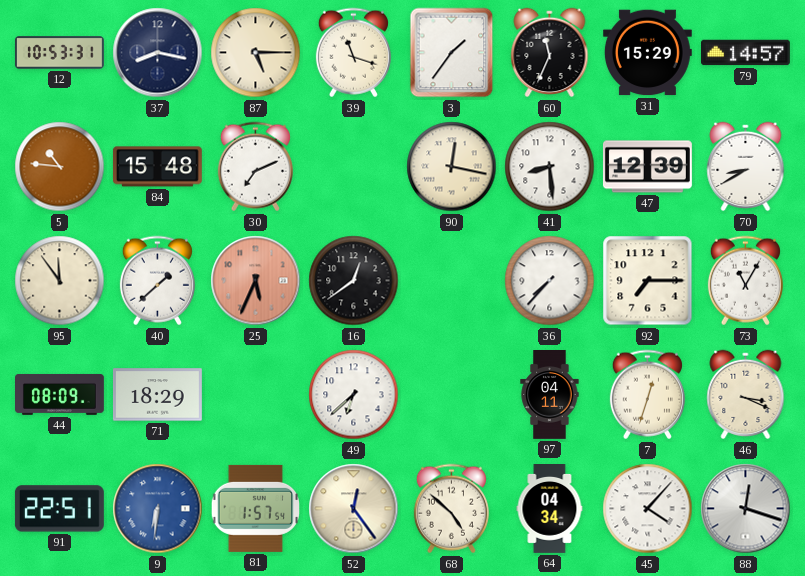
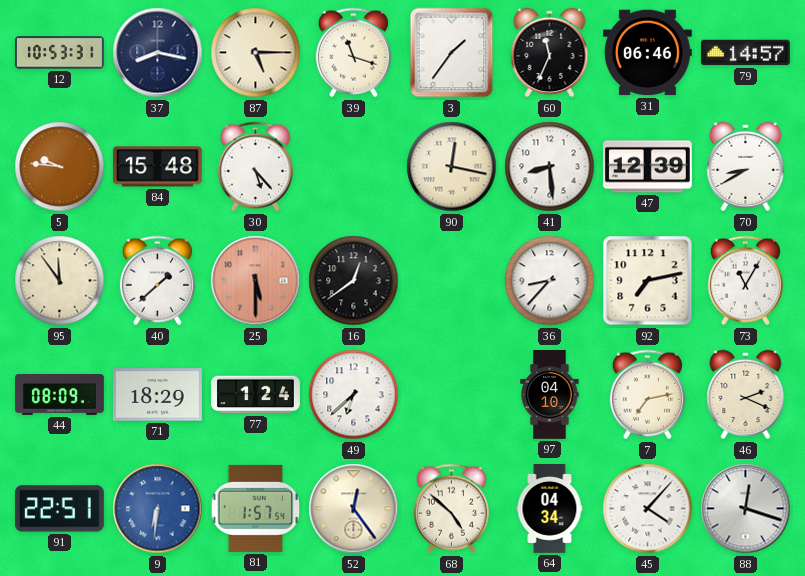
31: 15:29 -> 06:46 (647, 53)
5: 10:46 -> 9:46 (60, 167)
30: 7:11 -> 5:23 (255, 167)
25: 5:34 -> 5:30 (256, 281)
36: 7:37 -> 8:37 (550, 281)
92: 7:15 -> 7:13 (648, 281)
77: none -> 1:24 (256, 395)
97: 04:11 -> 04:10 (550, 395)
7: 12:33 -> 7:13 (647, 395)
46: 3:19 -> 2:19 (746, 395)
